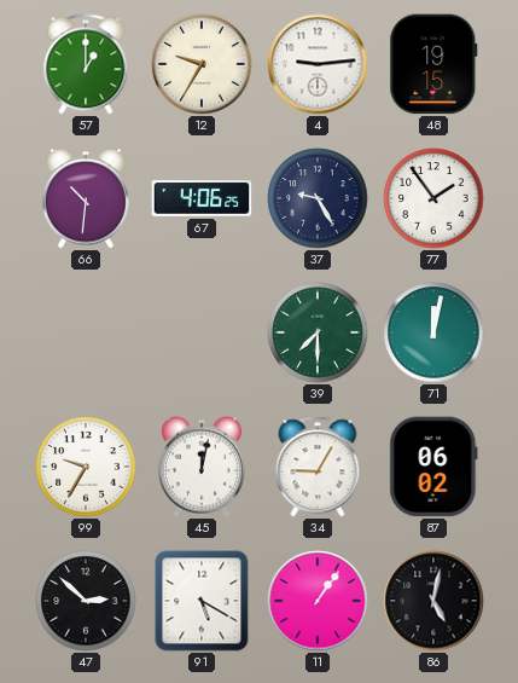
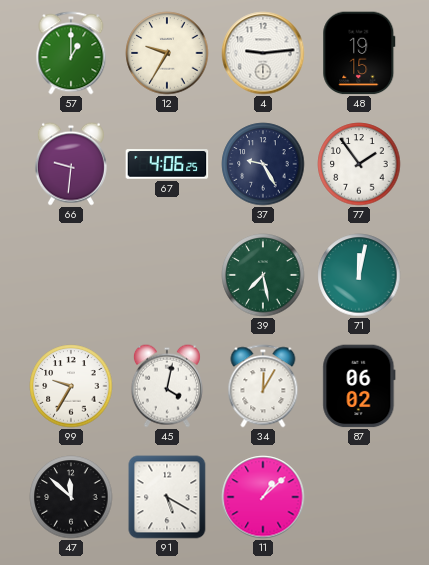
66: 10:31 -> 9:31 (71, 164)
39: 7:30 -> 7:28 (263, 275)
45: 12:02 -> 4:02 (167, 386)
34: 9:05 -> 12:05 (263, 386)
47: 2:52 -> 11:52 (71, 497)
11: 1:06 -> 1:08 (263, 497)
86: 5:02 -> none (433, 601)
